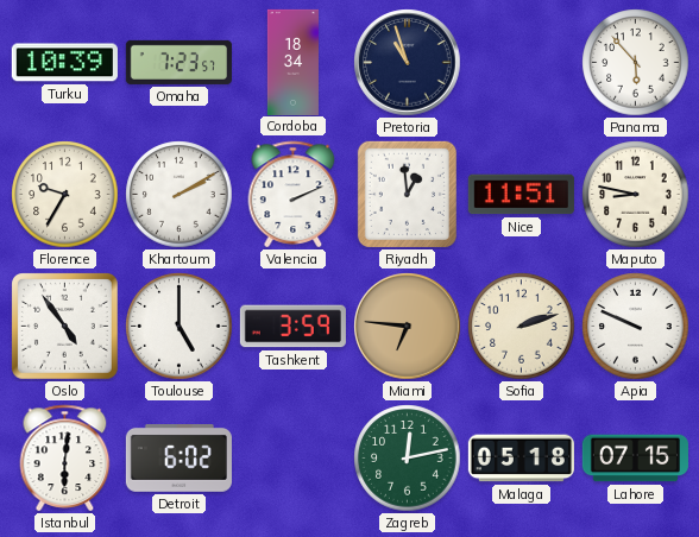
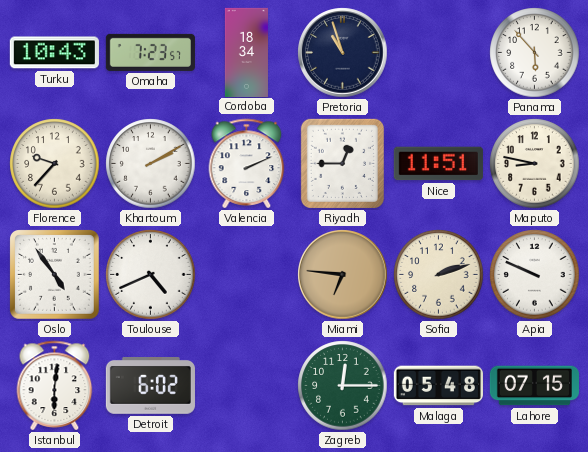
Turku: 10:39 -> 10:43 (54, 53)
Florence: 9:35 -> 9:37 (55, 164)
Riyadh: 12:59 -> 12:45 (342, 163)
Toulouse: 5:00 -> 4:41 (151, 275)
Tashkent: 3:59 -> none (292, 327)
Zagreb: 12:13 -> 12:15 (343, 386)
Malaga: 05:18 -> 05:48 (438, 386)
